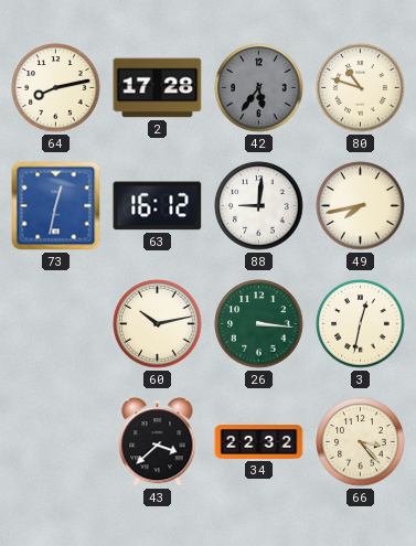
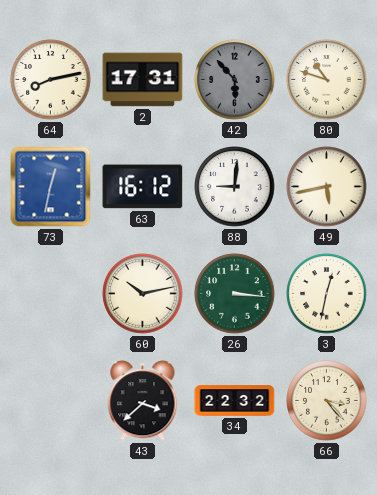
2: 17:28 -> 17:31 (143, 80)
42: 5:36 -> 5:53 (235, 80)
49: 7:43 -> 5:43 (327, 187)
